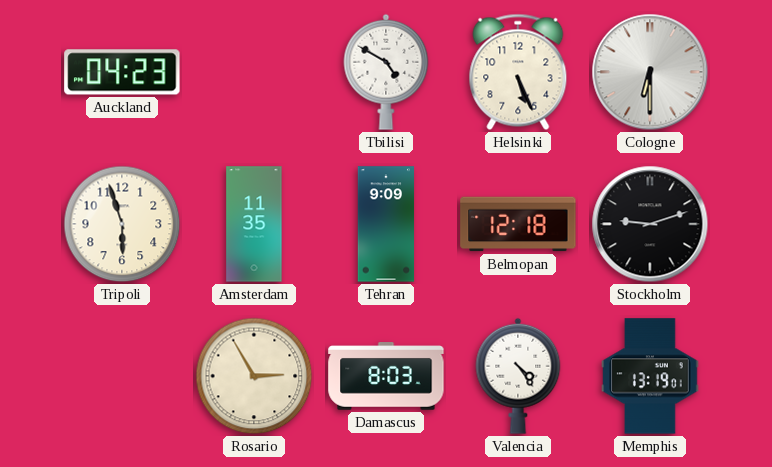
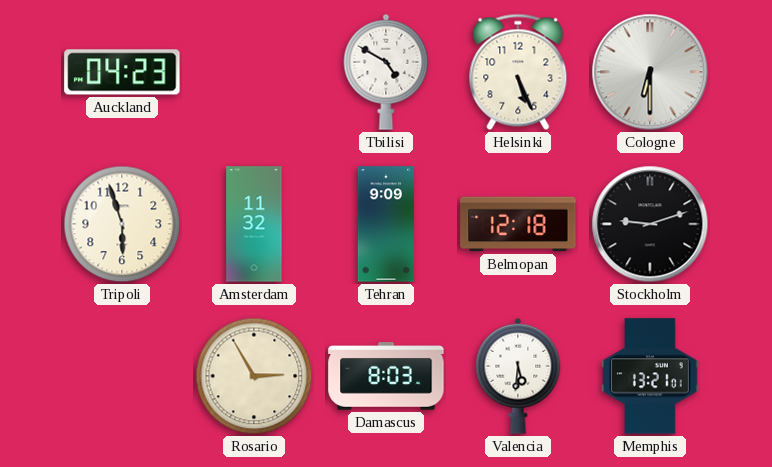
Amsterdam: 11:35 -> 11:32 (254, 224)
Valencia: 4:24 -> 5:31 (518, 376)
Memphis: 13:19 -> 13:21 (650, 376)
